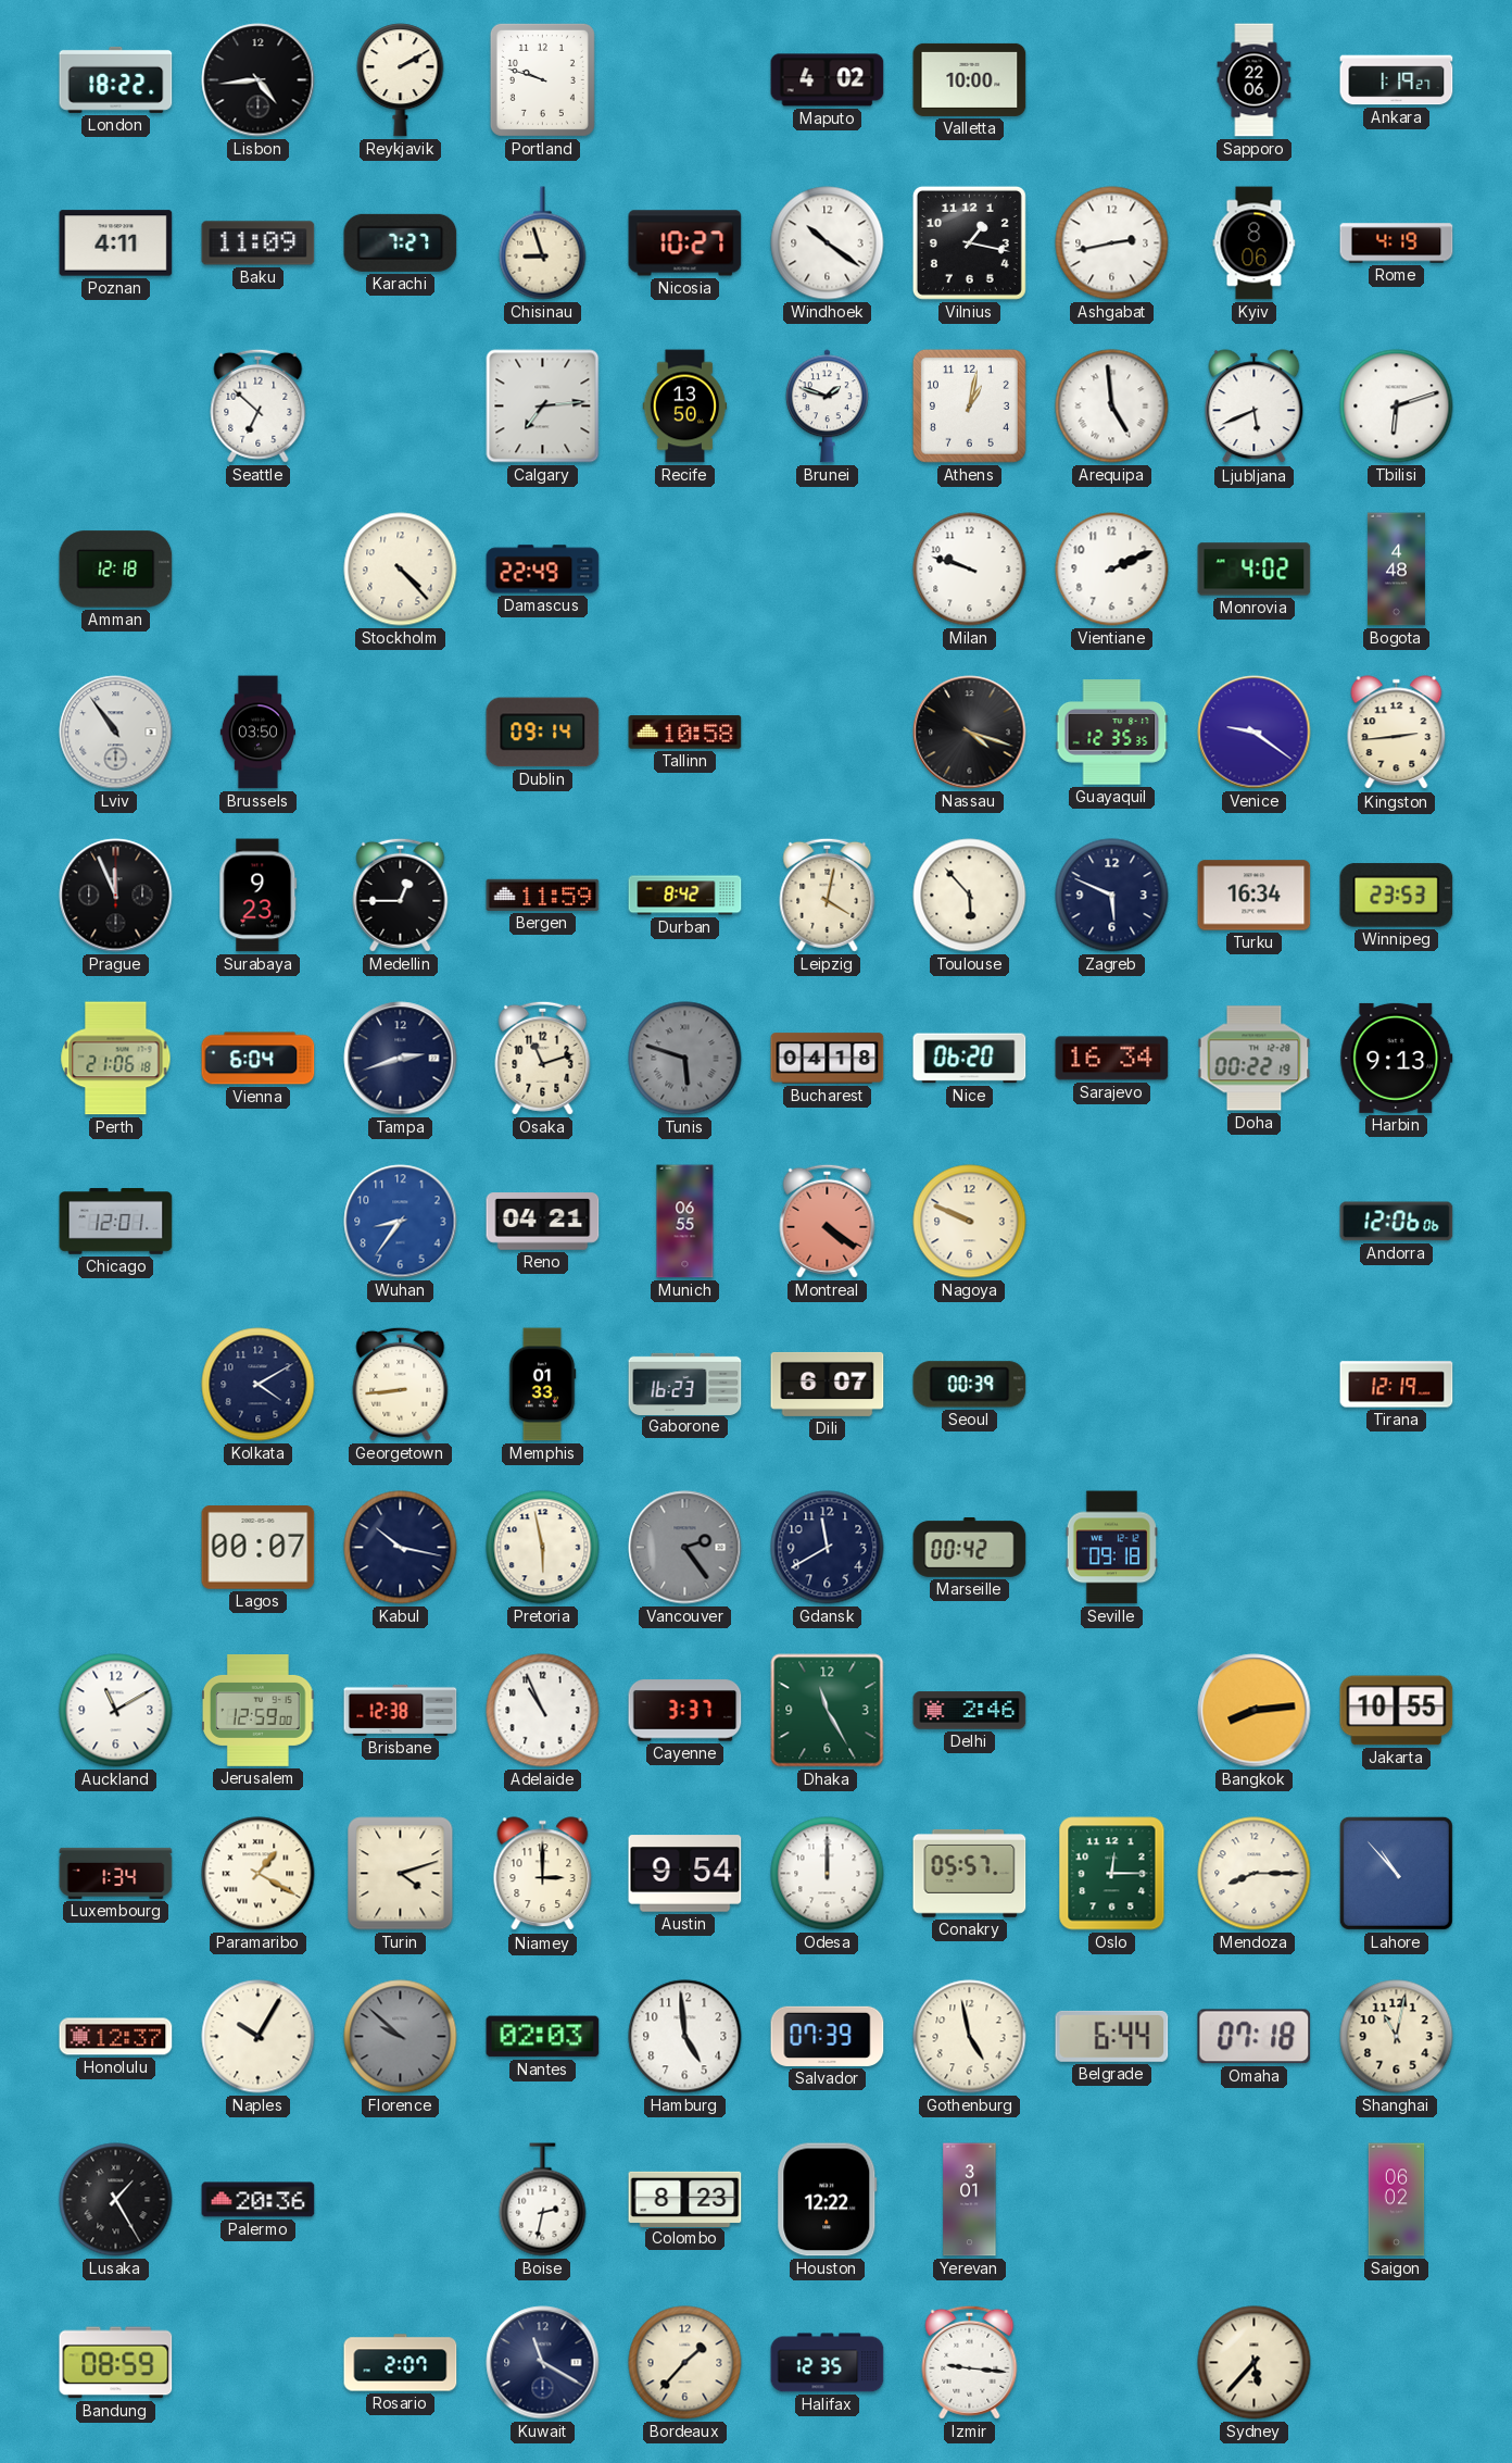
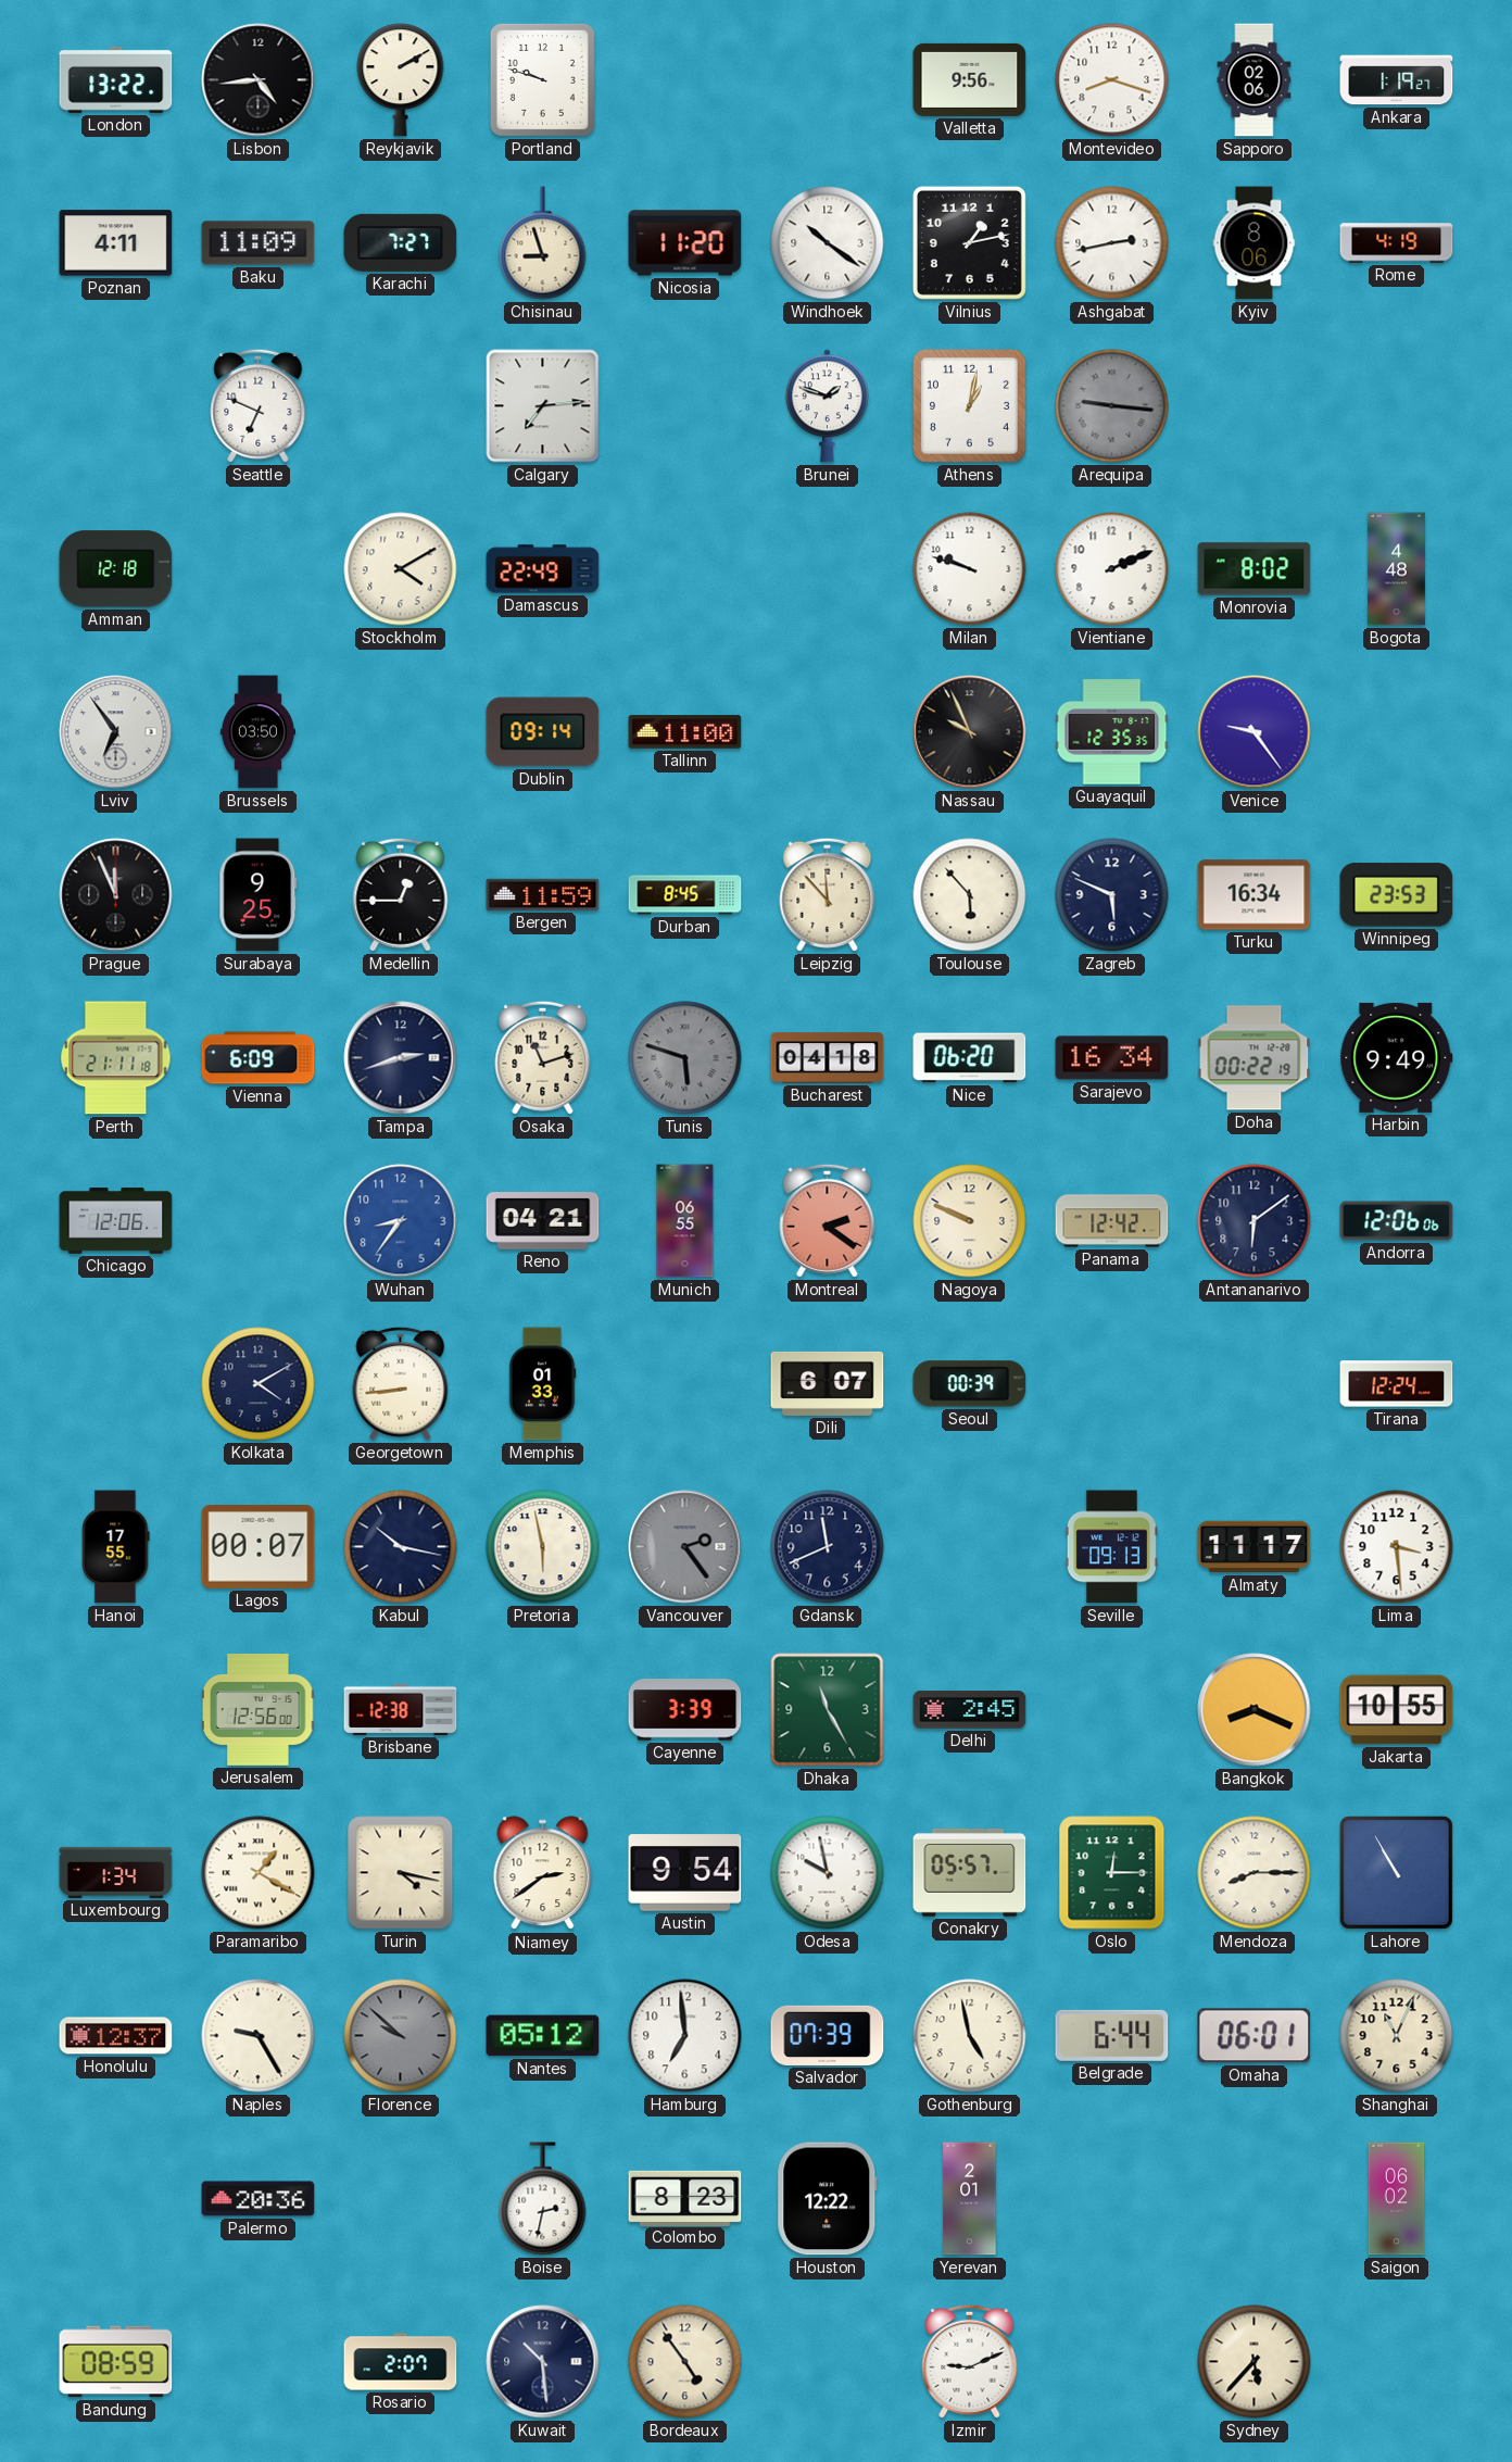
London: 18:22 -> 13:22 (116, 79)
Maputo: 4:02 -> none (828, 80)
Valletta: 10:00 -> 9:56 (970, 79)
Montevideo: none -> 8:18 (1112, 80)
Sapporo: 22:06 -> 02:06 (1255, 80)
Nicosia: 10:27 -> 11:20 (685, 243)
Vilnius: 1:17 -> 1:13 (969, 242)
Seattle: 6:52 -> 6:49 (259, 405)
Recife: 13:50 -> none (685, 407)
Arequipa: 4:59 -> 9:16 (1112, 406)
Arequipa dial: white -> grey (1112, 406)
Ljubljana: 5:41 -> none (1255, 407)
Tbilisi: 6:12 -> none (1397, 407)
Stockholm: 4:23 -> 4:10 (401, 569)
Monrovia: 4:02 -> 8:02 (1255, 569)
Lviv: 10:54 -> 6:54 (116, 732)
Tallinn: 10:58 -> 11:00 (685, 732)
Nassau: 4:18 -> 9:56 (970, 732)
Venice: 9:21 -> 9:24 (1255, 732)
Kingston: 2:44 -> none (1397, 733)
Surabaya: 9:23 -> 9:25 (259, 895)
Durban: 8:42 -> 8:45 (685, 895)
Leipzig: 4:02 -> 11:53 (828, 894)
Perth: 21:06 -> 21:11 (116, 1058)
Vienna: 6:04 -> 6:09 (259, 1058)
Harbin: 9:13 -> 9:49 (1397, 1057)
Chicago: 12:01 -> 12:06 (116, 1221)
Montreal: 4:21 -> 2:21 (828, 1220)
Panama: none -> 12:42 (1112, 1221)
Antananarivo: none -> 6:09 (1255, 1221)
Gaborone: 16:23 -> none (685, 1384)
Tirana: 12:19 -> 12:24 (1397, 1384)
Hanoi: none -> 17:55 (116, 1547)
Gdansk: 11:40 -> 11:41 (828, 1547)
Marseille: 00:42 -> none (970, 1548)
Seville: 09:18 -> 09:13 (1111, 1547)
Almaty: none -> 11:17 (1255, 1547)
Lima: none -> 3:29 (1397, 1547)
Auckland: 11:10 -> none (116, 1711)
Jerusalem: 12:59 -> 12:56 (257, 1710)
Adelaide: 10:56 -> none (543, 1711)
Cayenne: 3:37 -> 3:39 (685, 1710)
Delhi: 2:46 -> 2:45 (970, 1710)
Bangkok: 8:14 -> 8:19 (1255, 1710)
Turin: 4:12 -> 4:17 (401, 1873)
Niamey: 3:00 -> 2:39 (543, 1873)
Odesa: 12:00 -> 9:58 (828, 1873)
Lahore: 10:53 -> 10:55 (1396, 1872)
Naples: 10:05 -> 9:25 (259, 2036)
Nantes: 02:03 -> 05:12 (543, 2036)
Hamburg: 4:59 -> 6:59 (685, 2036)
Omaha: 07:18 -> 06:01 (1255, 2036)
Shanghai: 11:02 -> 11:04 (1397, 2036)
Lusaka: 1:25 -> none (116, 2200)
Yerevan: 3:01 -> 2:01 (970, 2199)
Kuwait: 11:20 -> 10:29 (543, 2362)
Bordeaux: 1:37 -> 4:54 (685, 2362)
Halifax: 12:35 -> none (828, 2363)
Izmir: 9:16 -> 9:11 (970, 2361)
